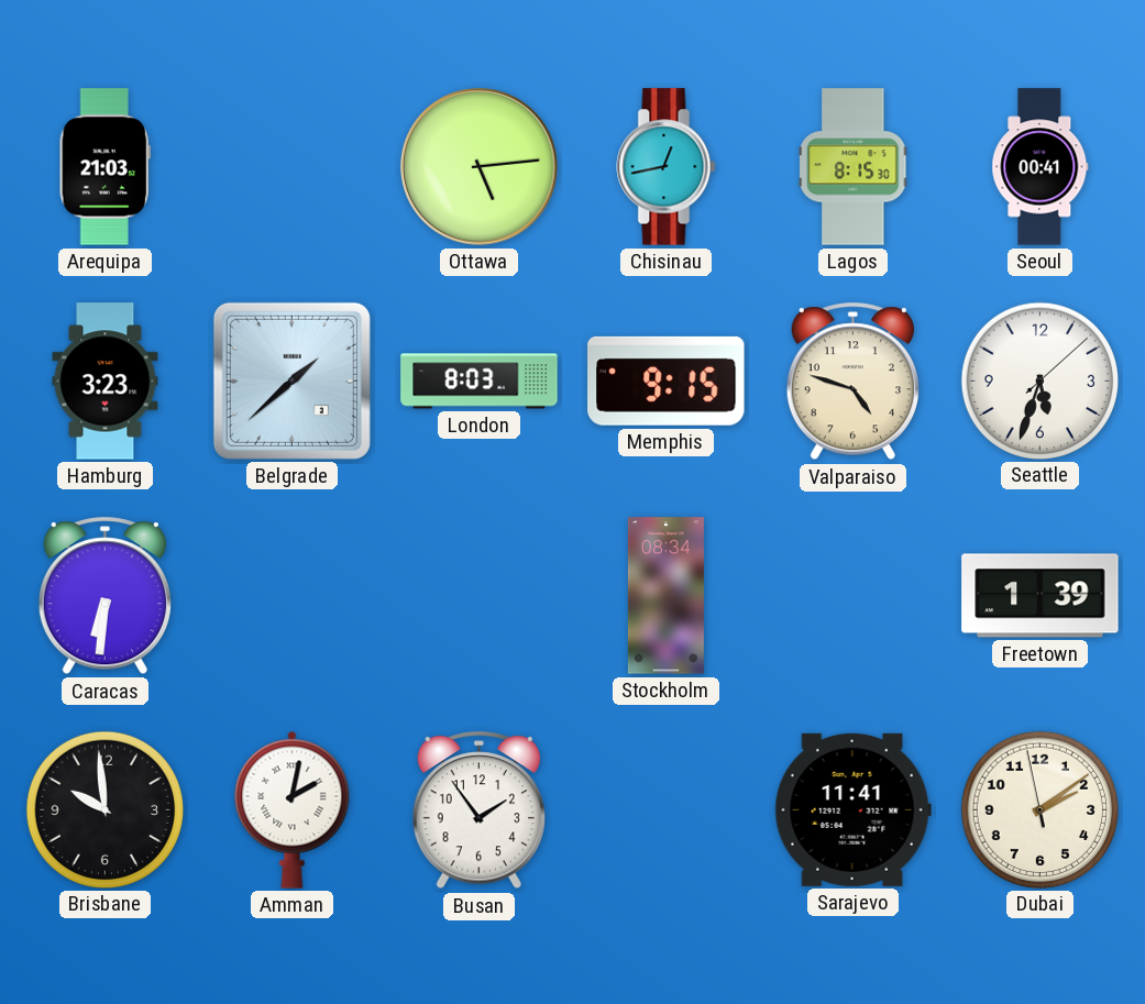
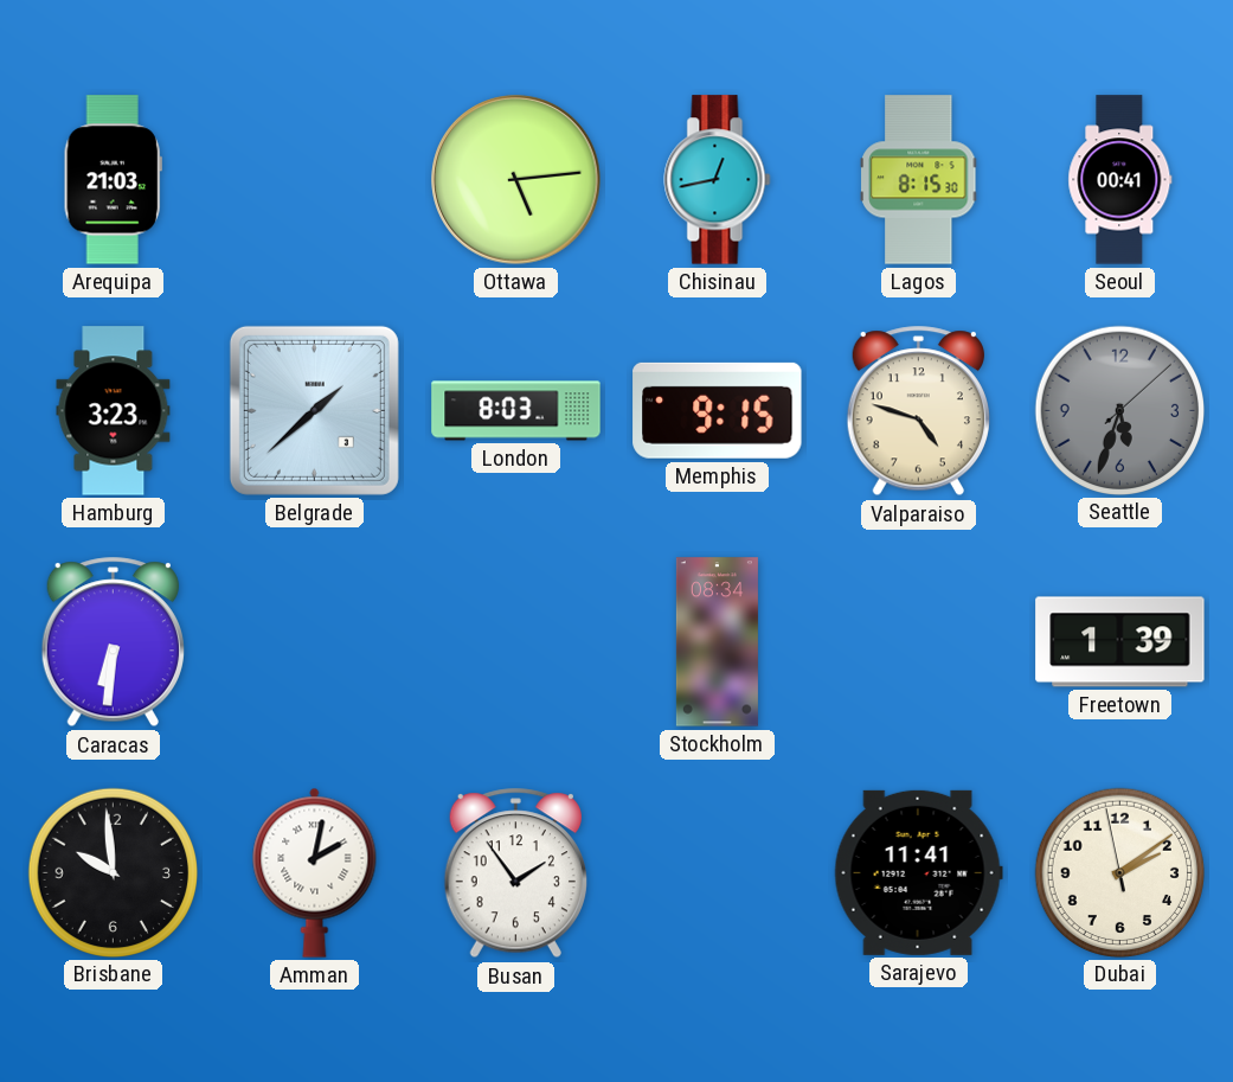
Seattle dial: white -> grey (1119, 410)
